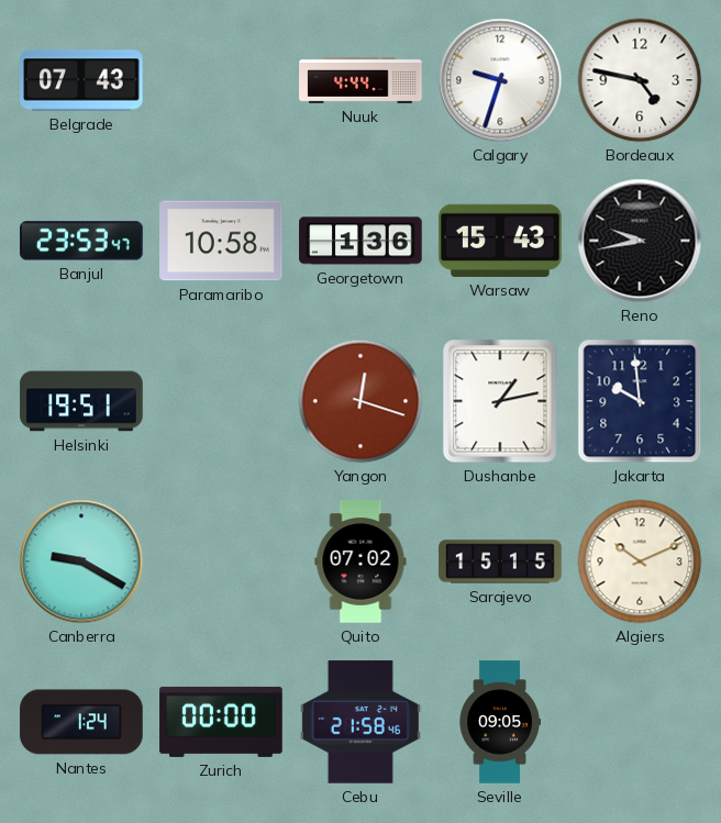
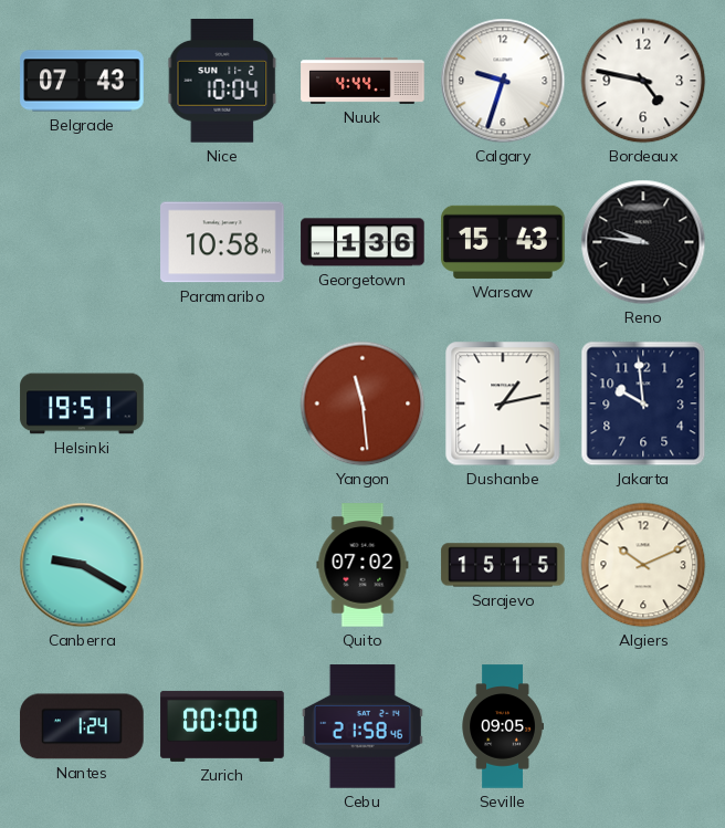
Nice: none -> 10:04 (222, 82)
Banjul: 23:53 -> none (81, 241)
Reno: 9:43 -> 9:46 (643, 242)
Yangon: 12:18 -> 11:29 (362, 403)
